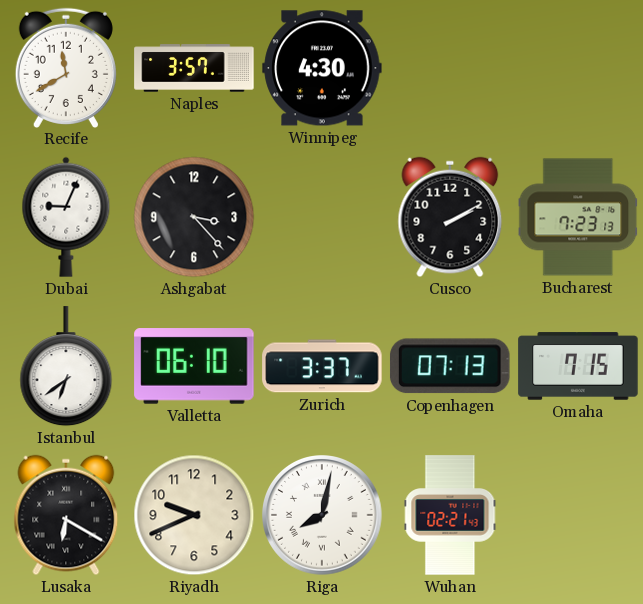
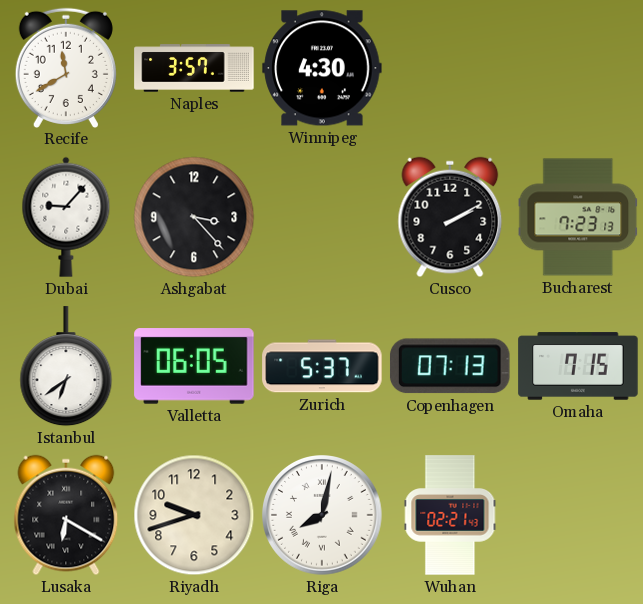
Dubai: 9:04 -> 9:07 (66, 217)
Valletta: 06:10 -> 06:05 (194, 366)
Zurich: 3:37 -> 5:37 (322, 366)
Riyadh: 9:41 -> 9:42 (194, 515)
